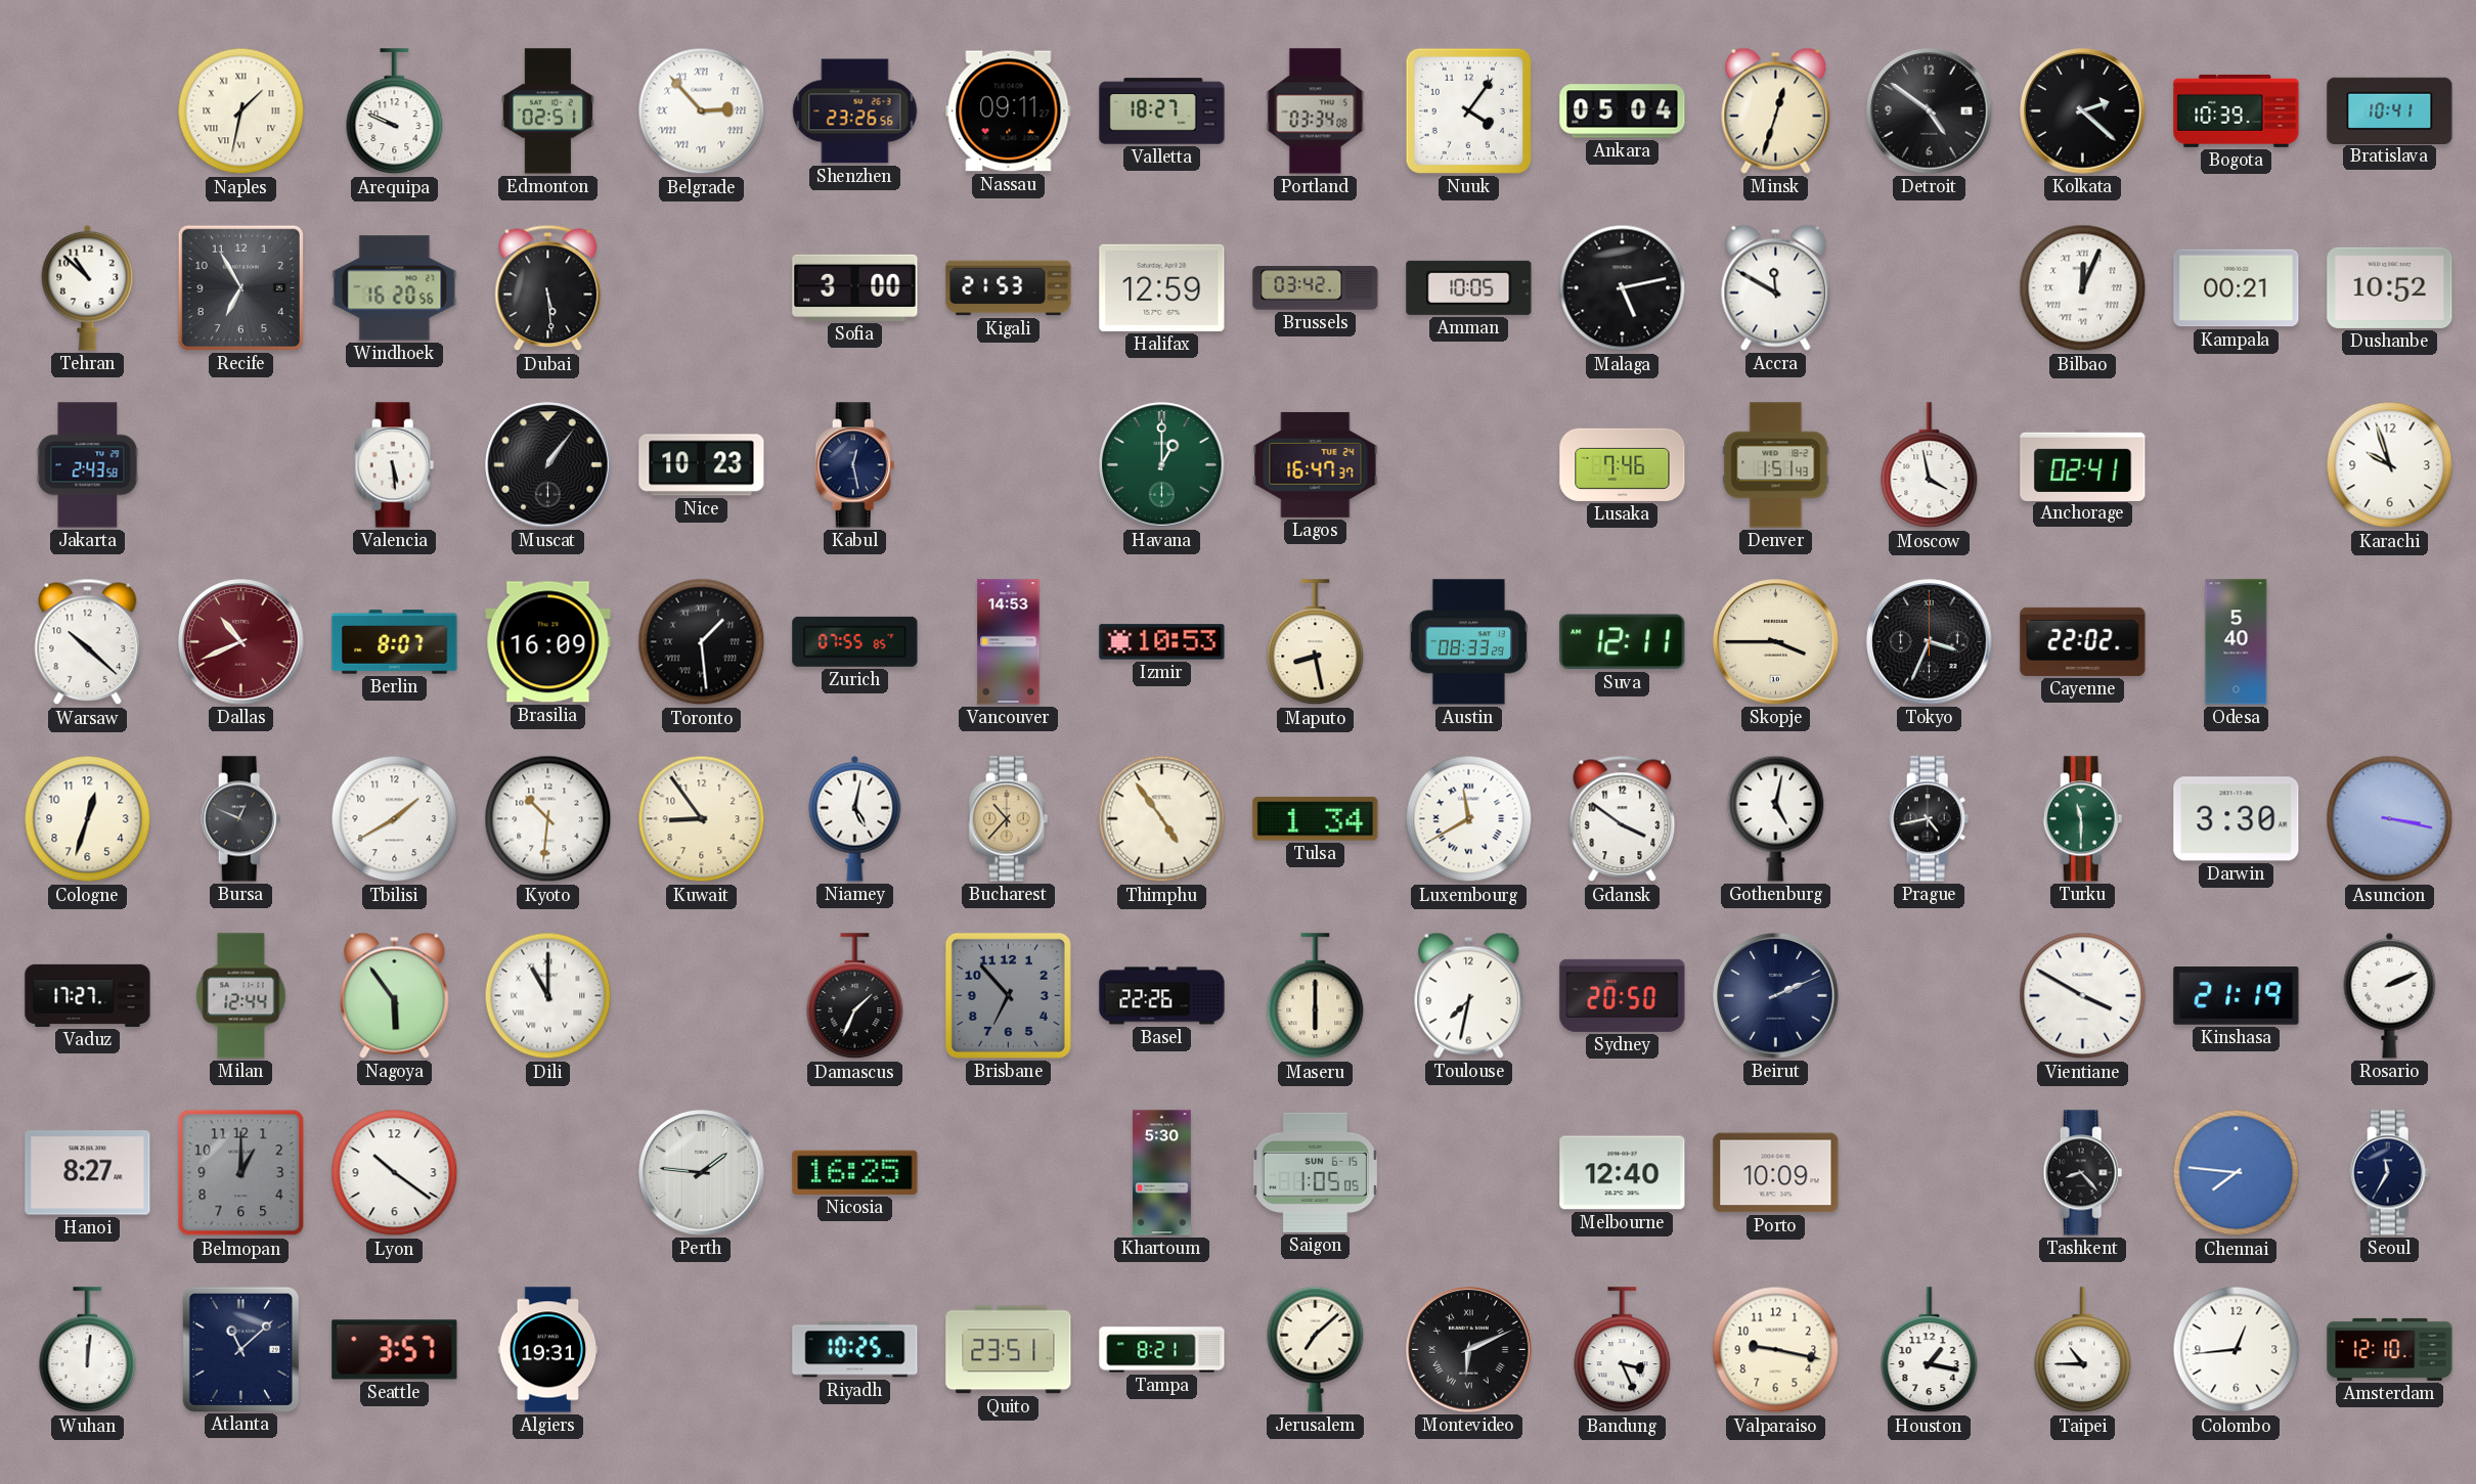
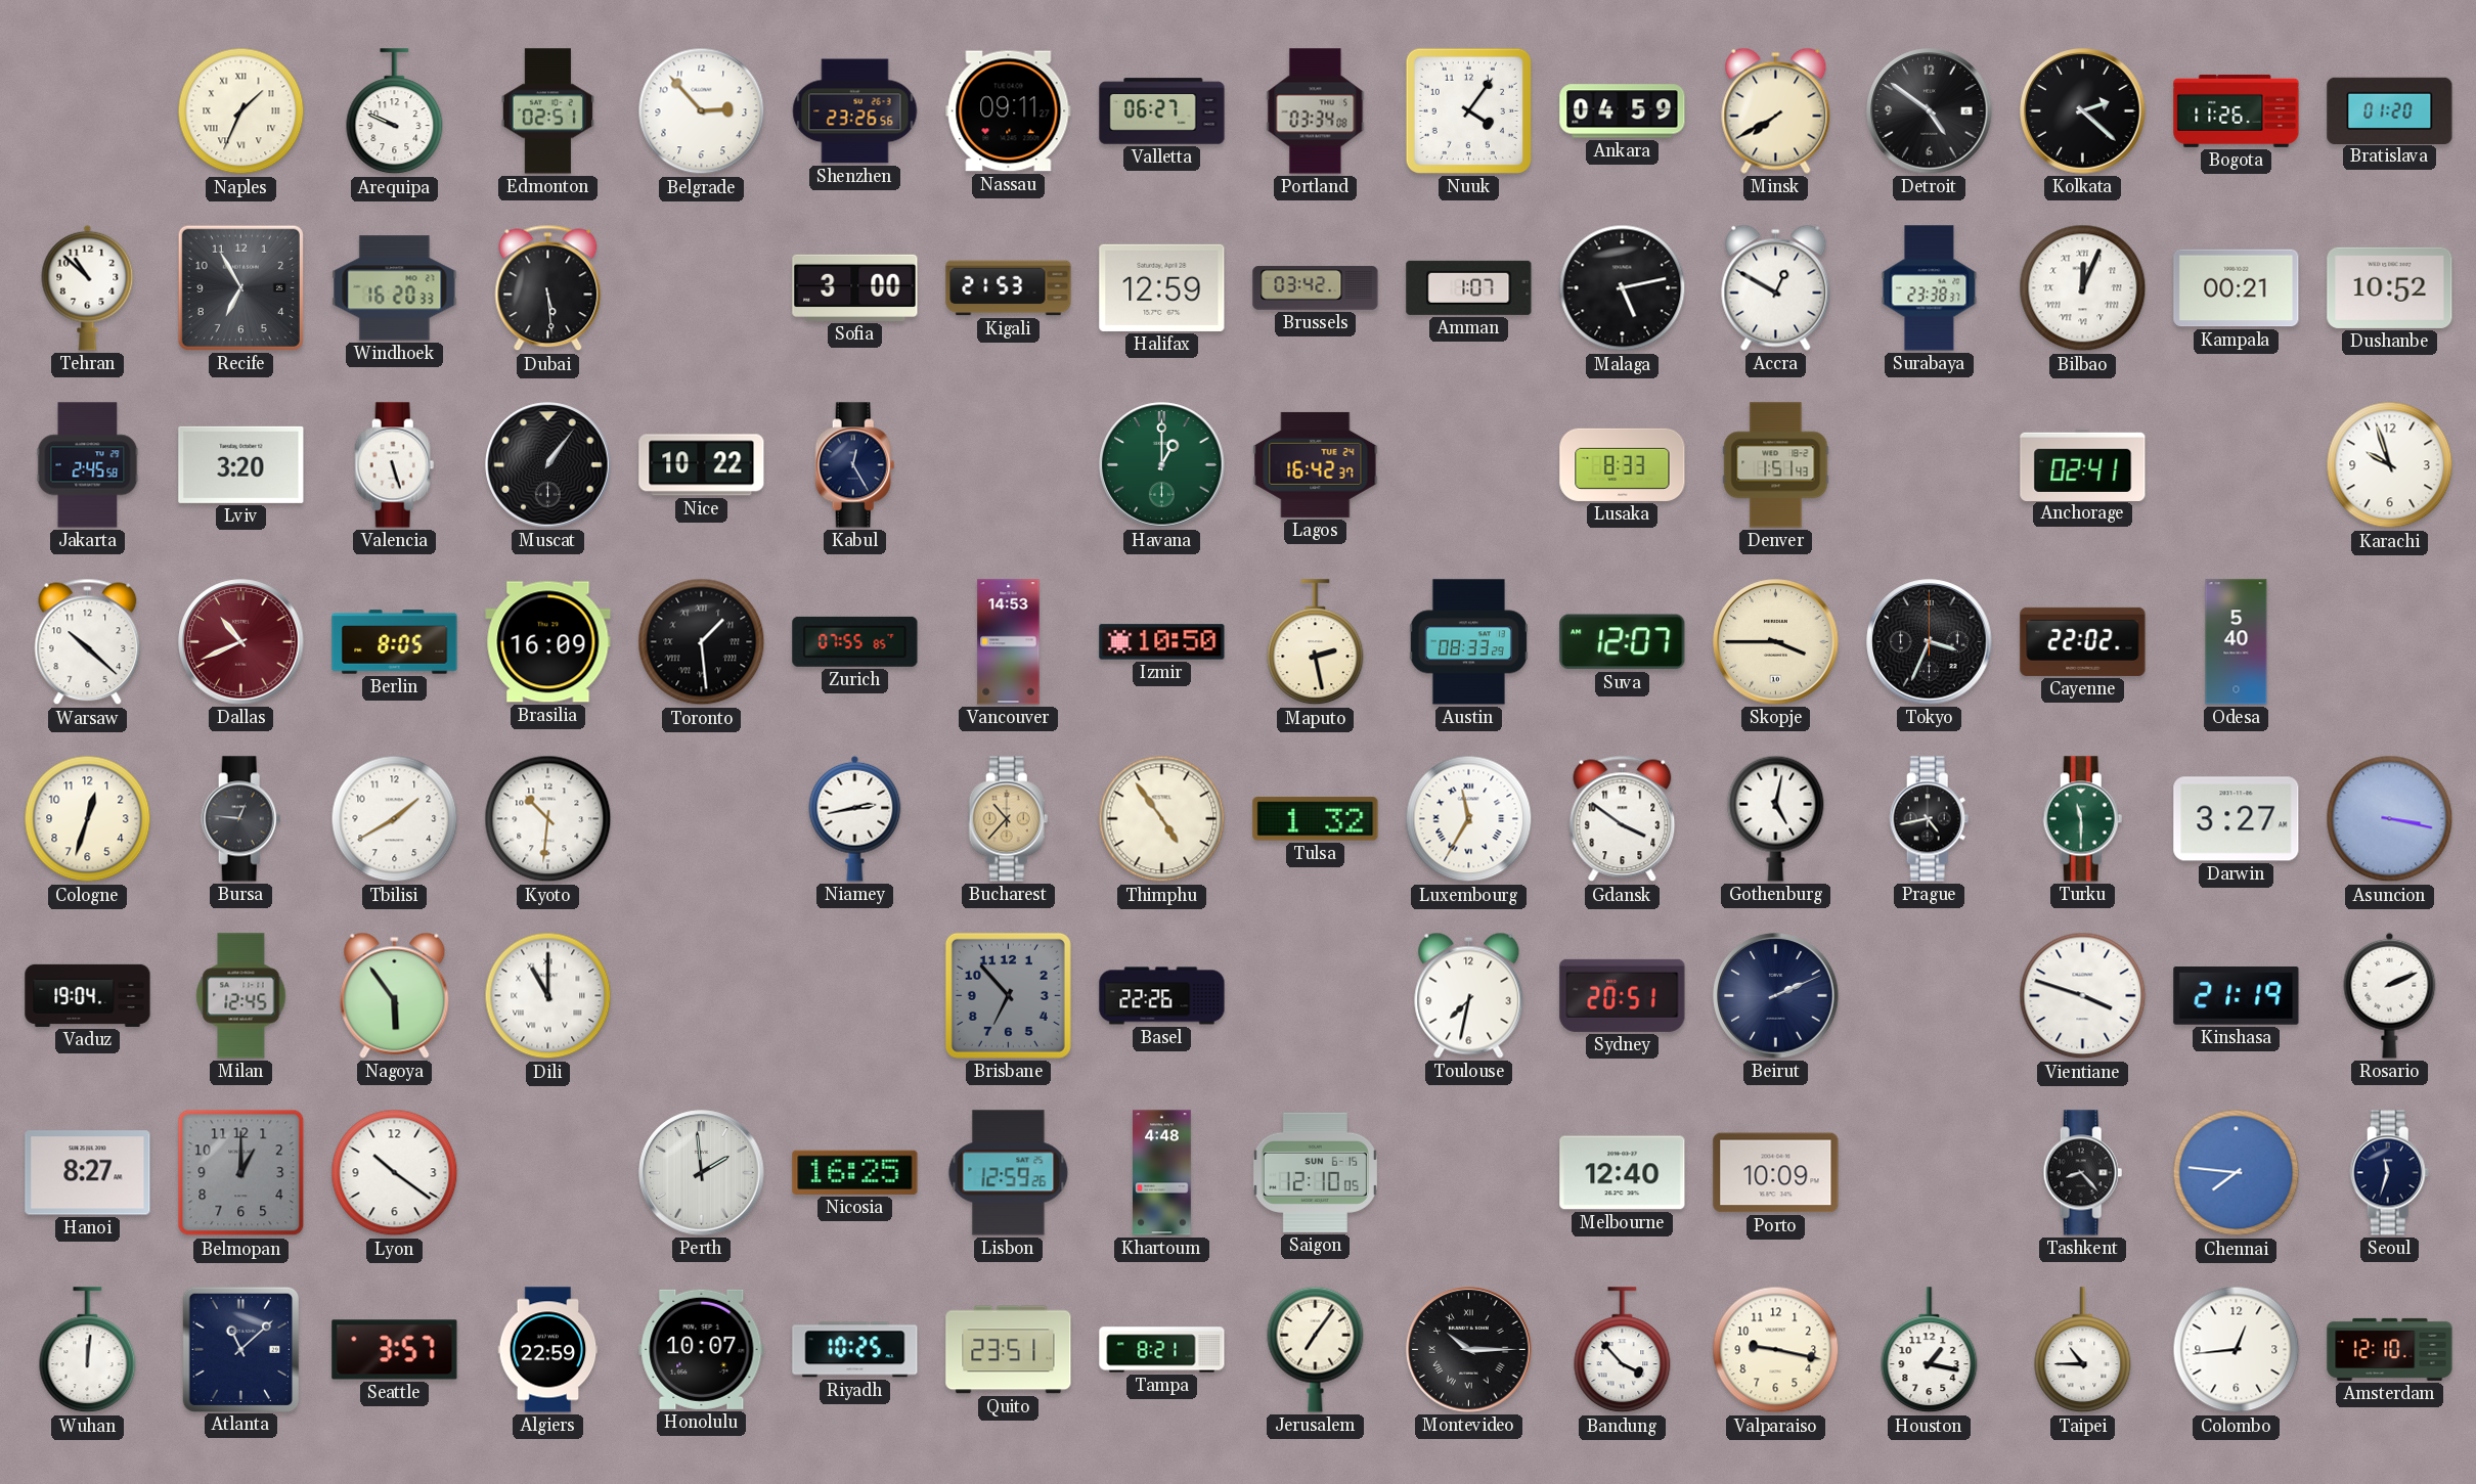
Naples: 1:32 -> 1:34 (241, 111)
Belgrade numerals: Roman -> Arabic (702, 111)
Valletta: 18:27 -> 06:27 (1162, 111)
Ankara: 05:04 -> 04:59 (1623, 111)
Minsk: 12:33 -> 7:40 (1776, 110)
Bogota: 10:39 -> 11:26 (2237, 110)
Bratislava: 10:41 -> 01:20 (2390, 110)
Windhoek: 16:20:56 -> 16:20:33 (395, 288)
Amman: 10:05 -> 1:07 (1469, 287)
Accra: 11:50 -> 12:50 (1776, 287)
Surabaya: none -> 23:38 (1930, 288)
Jakarta: 2:43 -> 2:45 (88, 465)
Lviv: none -> 3:20 (241, 464)
Valencia: 5:29 -> 5:27 (395, 465)
Nice: 10:23 -> 10:22 (702, 465)
Kabul: 12:28 -> 12:25 (855, 465)
Lagos: 16:47 -> 16:42 (1316, 464)
Lusaka: 7:46 -> 8:33 (1623, 464)
Moscow: 3:58 -> none (1930, 465)
Berlin: 8:07 -> 8:05 (395, 642)
Izmir: 10:53 -> 10:50 (1162, 642)
Maputo: 8:28 -> 2:28 (1316, 642)
Suva: 12:11 -> 12:07 (1623, 642)
Bursa: 12:49 -> 12:46 (241, 819)
Kuwait: 8:54 -> none (702, 819)
Niamey: 5:02 -> 2:43 (855, 818)
Tulsa: 1:34 -> 1:32 (1316, 819)
Luxembourg: 11:40 -> 11:35 (1469, 819)
Darwin: 3:30 -> 3:27 (2237, 819)
Vaduz: 17:27 -> 19:04 (88, 995)
Milan: 12:44 -> 12:45 (241, 996)
Damascus: 1:34 -> none (855, 996)
Maseru: 6:00 -> none (1316, 996)
Sydney: 20:50 -> 20:51 (1623, 995)
Vientiane: 3:50 -> 3:48 (2083, 996)
Perth: 1:46 -> 1:59 (702, 1173)
Lisbon: none -> 12:59 (1009, 1173)
Khartoum: 5:30 -> 4:48 (1162, 1173)
Saigon: 1:05 -> 12:10 (1315, 1172)
Seoul: 11:35 -> 11:33 (2390, 1173)
Algiers: 19:31 -> 22:59 (548, 1350)
Honolulu: none -> 10:07 (702, 1349)
Jerusalem: 7:08 -> 7:06 (1316, 1349)
Montevideo: 6:11 -> 10:15 (1469, 1350)
Bandung: 3:26 -> 3:53 (1623, 1350)
